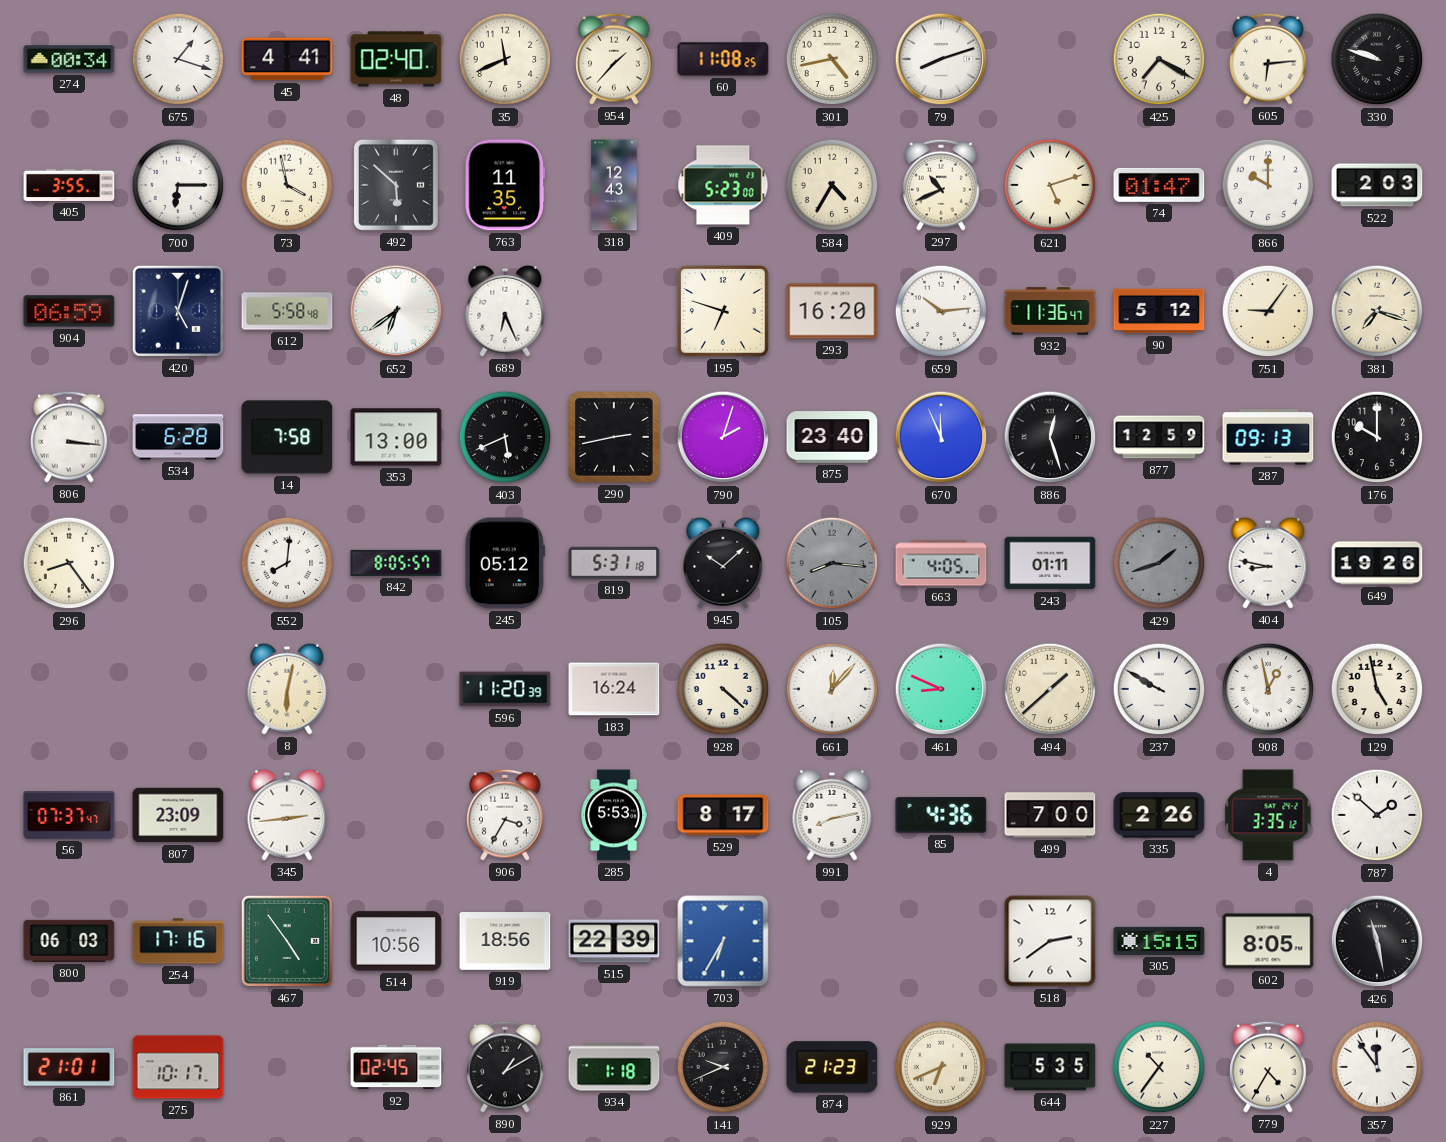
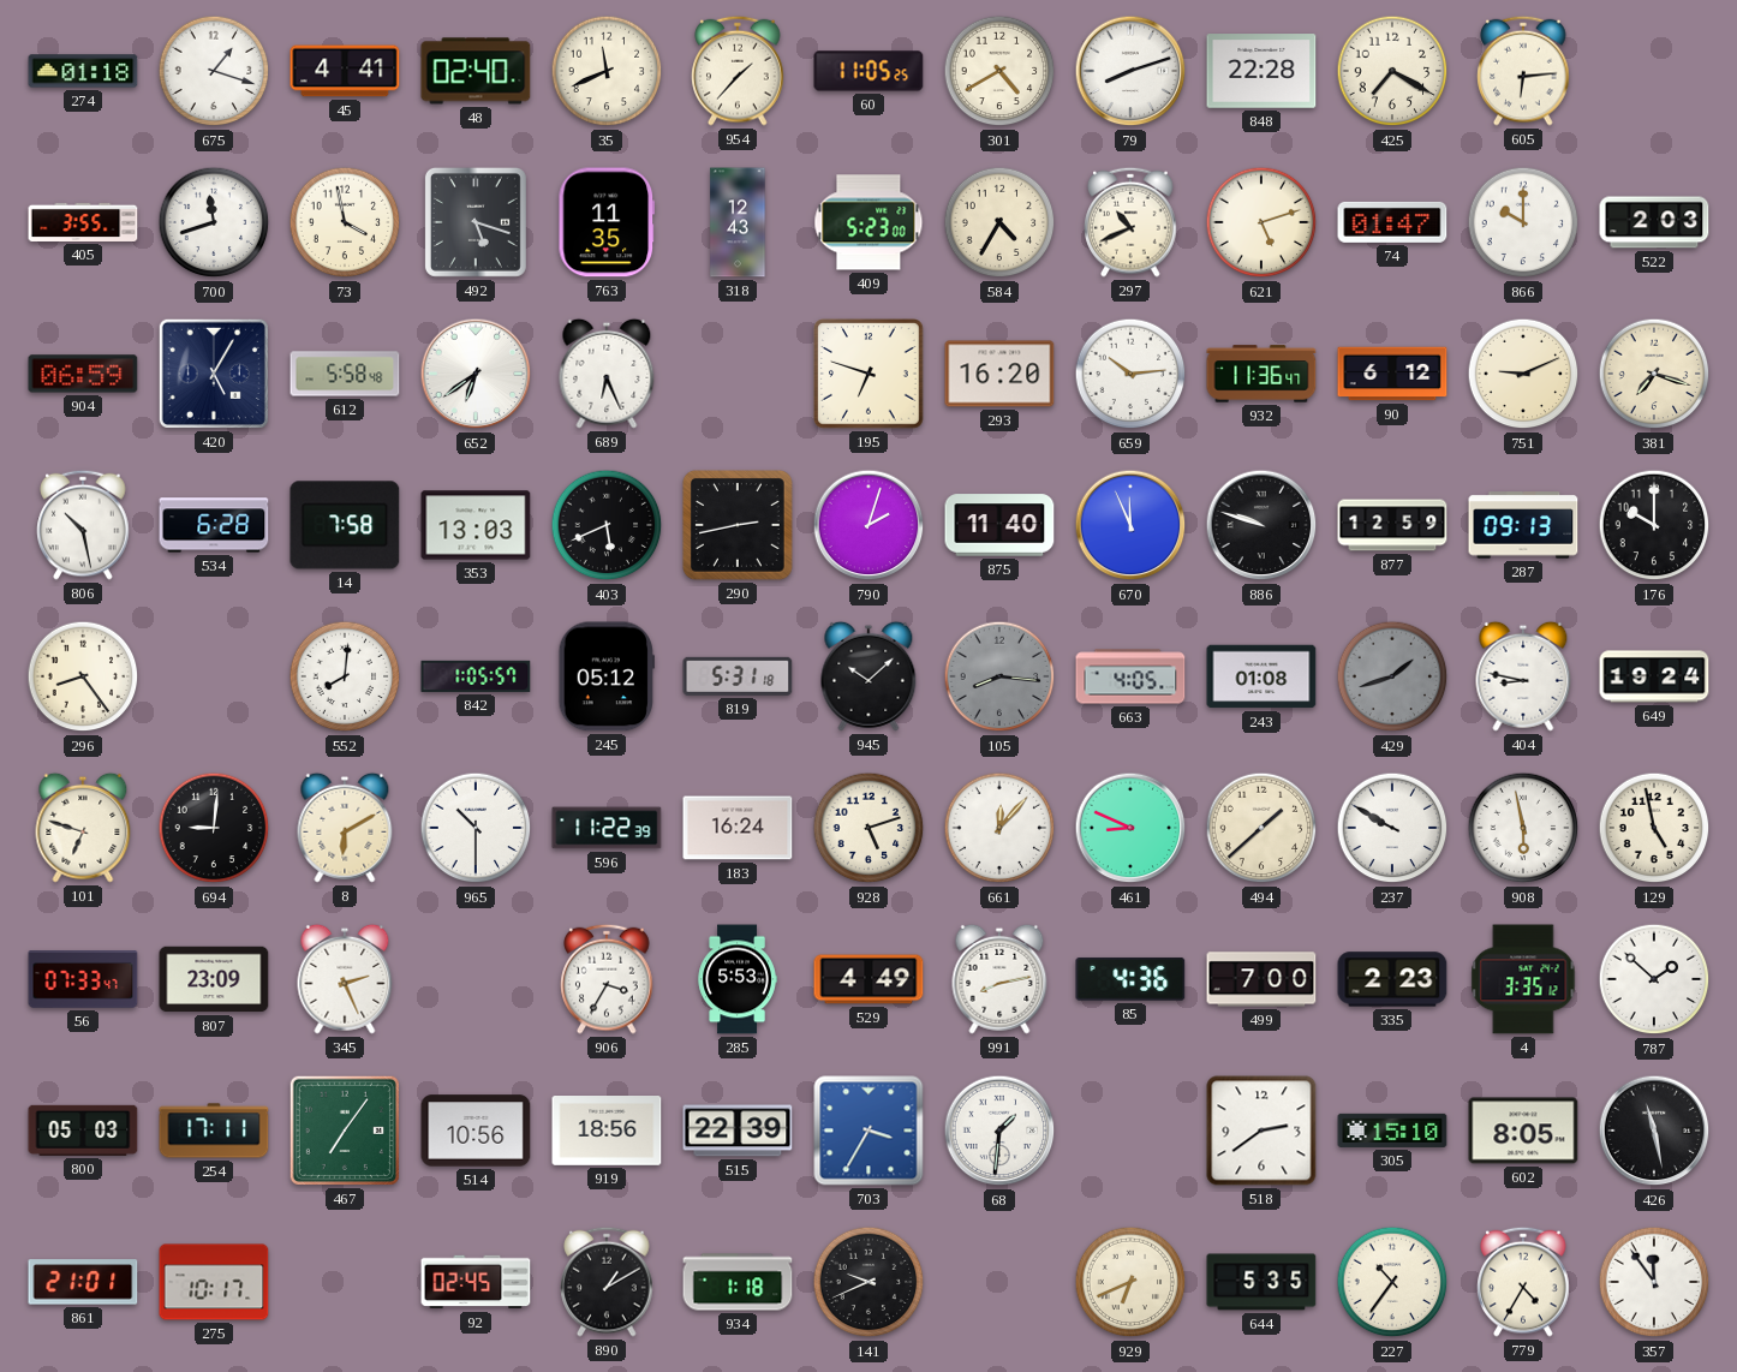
274: 00:34 -> 01:18 (83, 71)
60: 11:08 -> 11:05 (868, 71)
301: 4:43 -> 4:40 (999, 71)
848: none -> 22:28 (1261, 71)
330: 9:48 -> none (1377, 59)
700: 6:15 -> 11:42 (214, 222)
492: 5:52 -> 5:18 (476, 222)
420: 5:03 -> 5:05 (214, 374)
90: 5:12 -> 6:12 (1392, 374)
751: 9:06 -> 9:11 (1523, 374)
806: 3:16 -> 10:28 (83, 525)
353: 13:00 -> 13:03 (476, 525)
875: 23:40 -> 11:40 (999, 525)
886: 12:27 -> 9:48 (1261, 525)
842: 8:05 -> 1:05 (476, 676)
243: 01:11 -> 01:08 (1261, 676)
649: 19:26 -> 19:24 (1654, 676)
101: none -> 6:48 (83, 828)
694: none -> 9:01 (214, 828)
8: 6:02 -> 6:10 (345, 828)
965: none -> 10:30 (476, 828)
596: 11:20 -> 11:22 (607, 828)
928: 4:22 -> 5:12 (868, 828)
908: 12:58 -> 5:58 (1523, 828)
56: 07:37 -> 07:33 (83, 979)
345: 2:44 -> 2:26 (345, 979)
529: 8:17 -> 4:49 (868, 979)
335: 2:26 -> 2:23 (1392, 979)
800: 06:03 -> 05:03 (83, 1131)
254: 17:16 -> 17:11 (214, 1131)
467: 4:54 -> 7:06 (345, 1131)
703: 6:35 -> 3:35 (868, 1131)
68: none -> 1:31 (999, 1131)
305: 15:15 -> 15:10 (1392, 1131)
874: 21:23 -> none (832, 1067)
